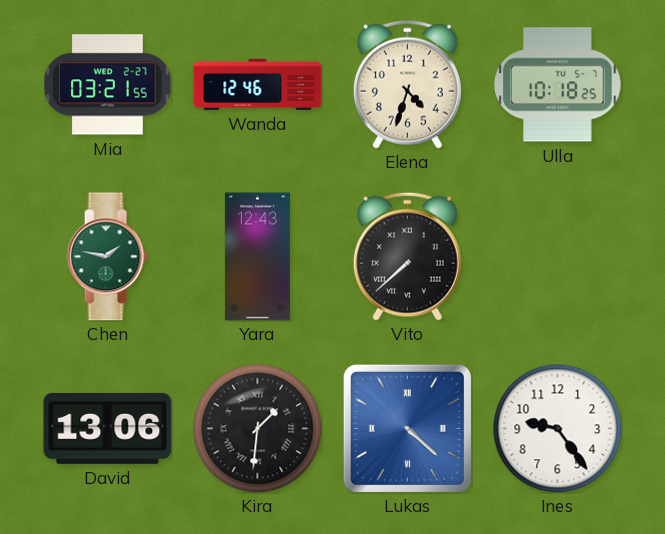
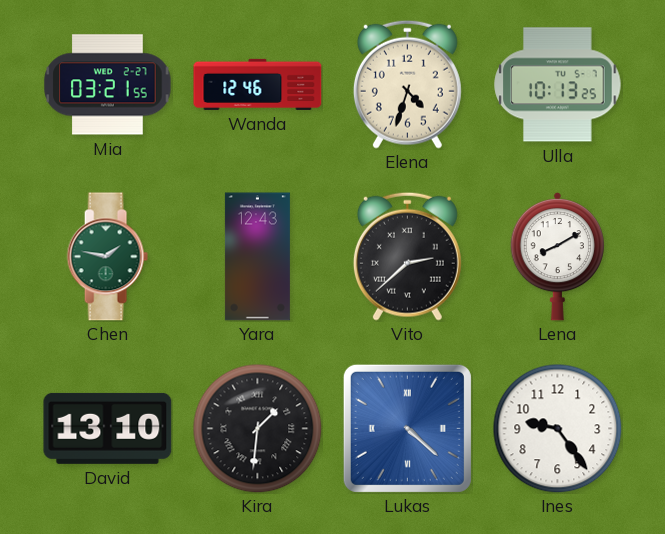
Ulla: 10:18 -> 10:13 (558, 85)
Vito: 7:38 -> 2:38 (407, 256)
Lena: none -> 8:10 (557, 256)
David: 13:06 -> 13:10 (108, 428)
